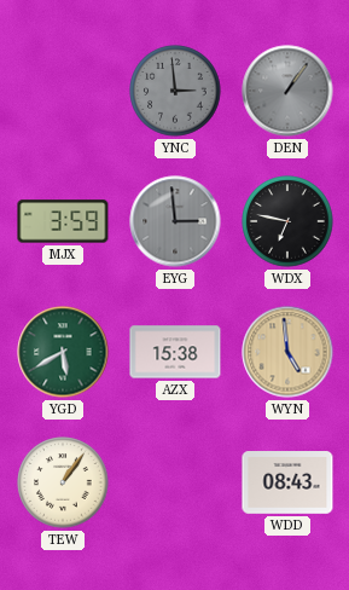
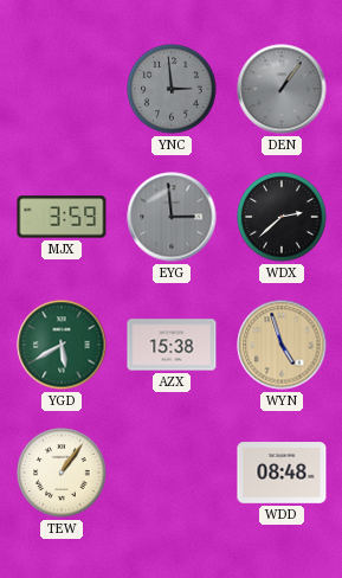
WDX: 6:47 -> 2:38 (282, 217)
WYN: 4:59 -> 4:57 (282, 345)
WDD: 08:43 -> 08:48 (282, 473)
